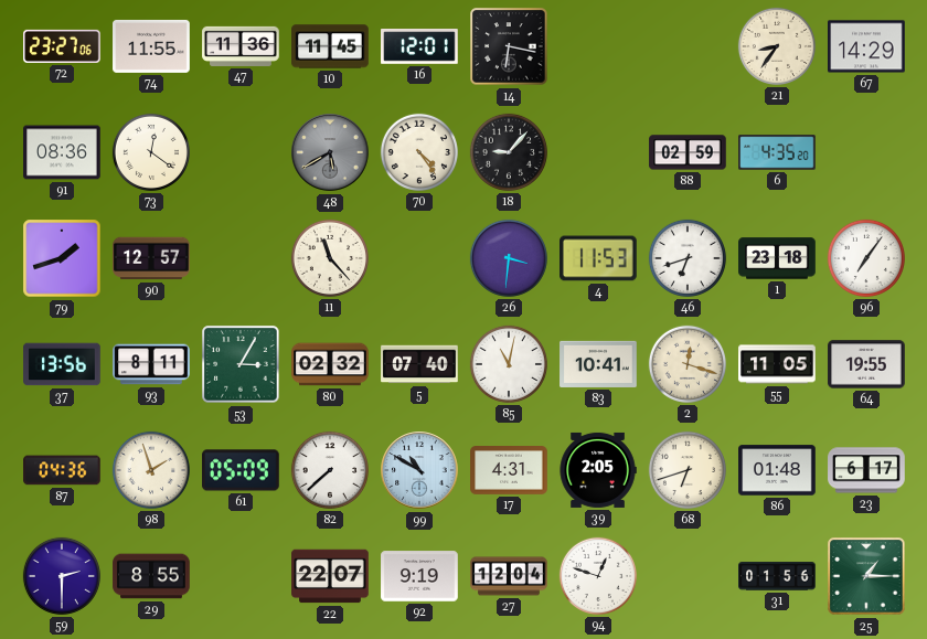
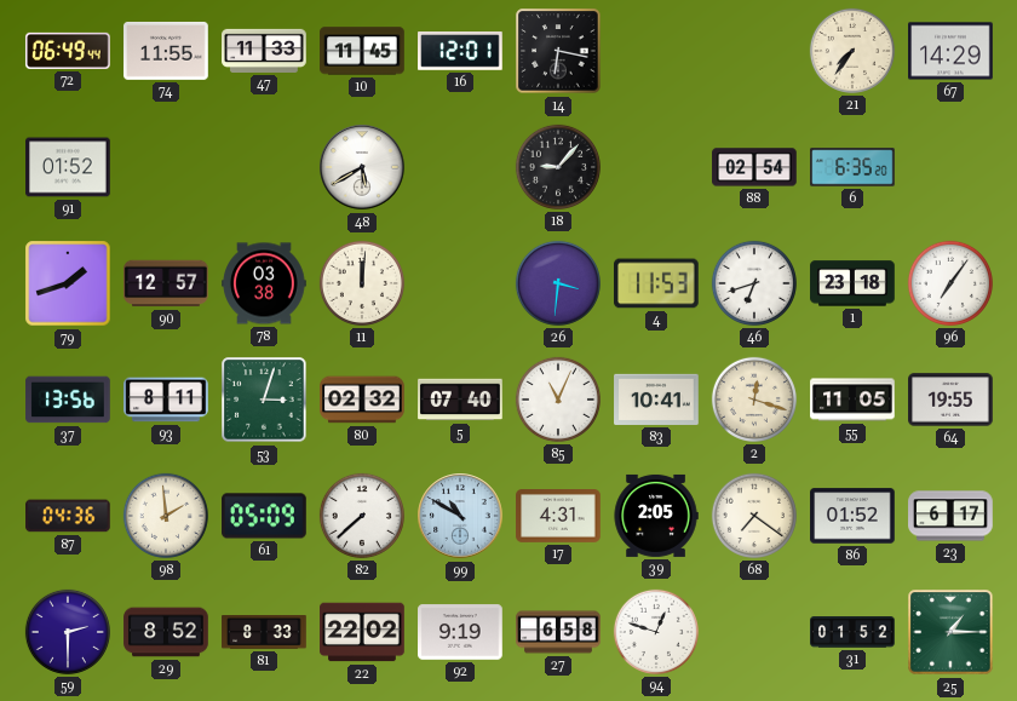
72: 23:27 -> 06:49 (68, 51)
47: 11:36 -> 11:33 (264, 51)
21: 8:36 -> 7:36 (852, 51)
91: 08:36 -> 01:52 (68, 167)
73: 12:21 -> none (151, 152)
48 dial: grey -> white (362, 167)
70: 4:24 -> none (419, 152)
88: 02:59 -> 02:54 (754, 167)
6: 4:35 -> 6:35 (852, 167)
78: none -> 03:38 (264, 283)
11: 11:23 -> 12:01 (362, 283)
53: 3:05 -> 3:03 (264, 400)
85: 11:02 -> 11:04 (558, 400)
98: 1:57 -> 1:59 (166, 516)
68: 6:42 -> 7:21 (754, 516)
86: 01:48 -> 01:52 (852, 516)
29: 8:55 -> 8:52 (166, 632)
81: none -> 8:33 (264, 632)
22: 22:07 -> 22:02 (362, 632)
27: 12:04 -> 6:58 (558, 632)
31: 01:56 -> 01:52 (852, 632)
